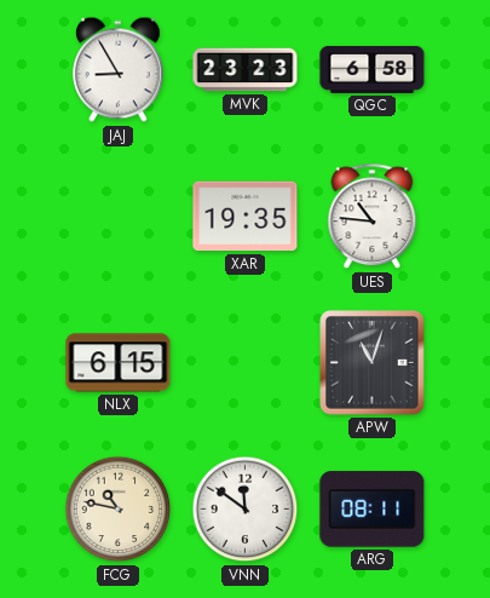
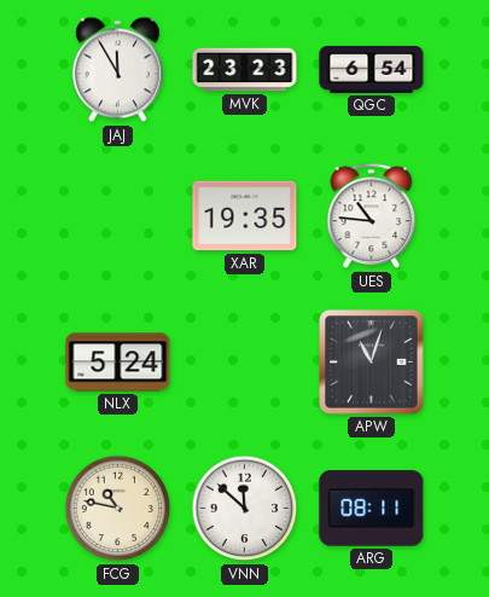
JAJ: 8:55 -> 11:55 (118, 70)
QGC: 6:58 -> 6:54 (372, 69)
NLX: 6:15 -> 5:24 (118, 363)
VNN: 11:51 -> 11:52 (245, 509)
